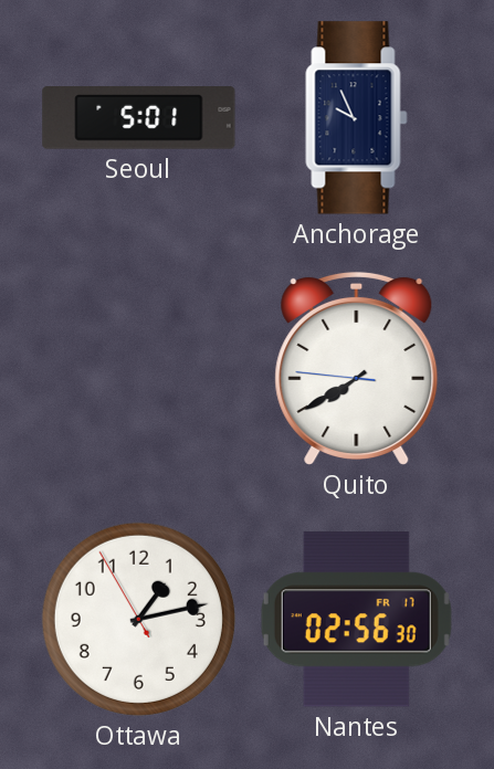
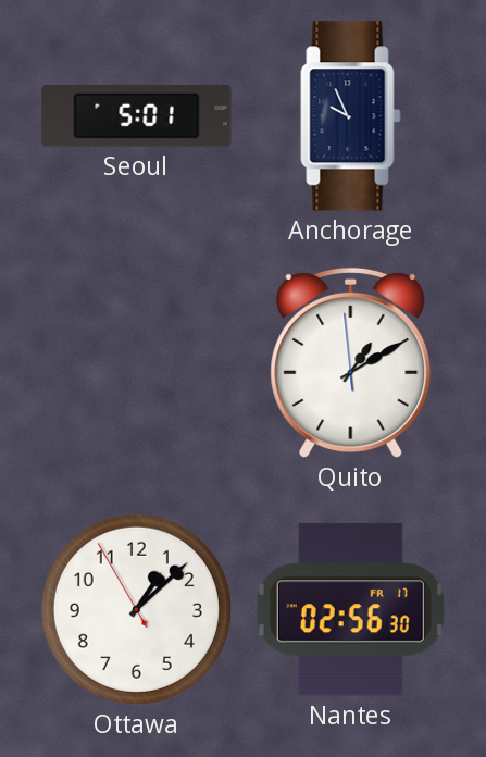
Quito: 7:39 -> 1:09 (351, 362)
Ottawa: 1:12 -> 1:07 (136, 609)
